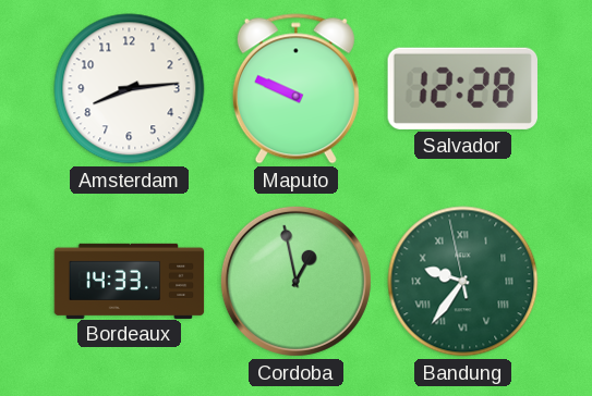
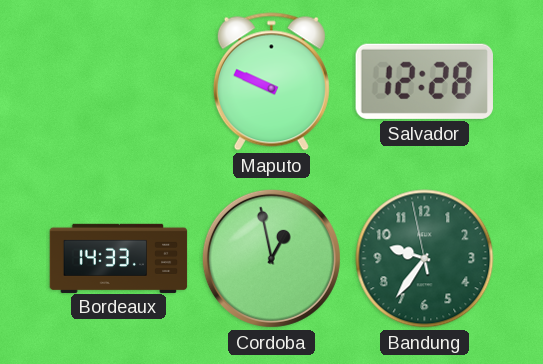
Amsterdam: 8:14 -> none (130, 89)
Bandung numerals: Roman -> Arabic (425, 259)
